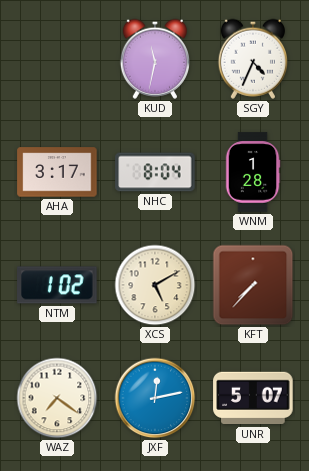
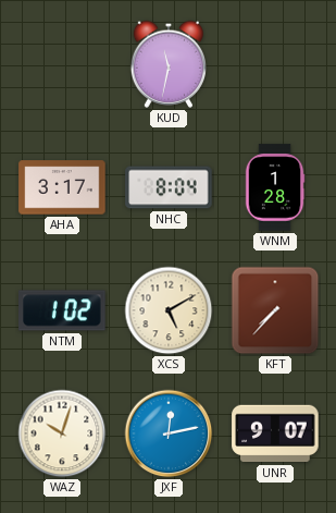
SGY: 4:34 -> none (252, 59)
WAZ: 7:21 -> 10:03 (62, 433)
UNR: 5:07 -> 9:07 (275, 433)
